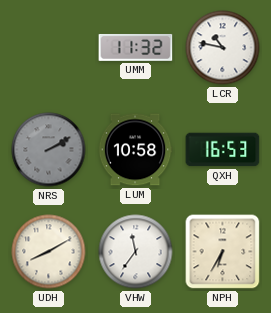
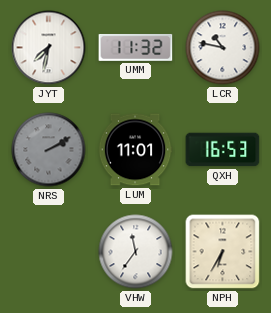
JYT: none -> 7:32 (49, 48)
LUM: 10:58 -> 11:01 (135, 150)
UDH: 8:10 -> none (49, 252)
